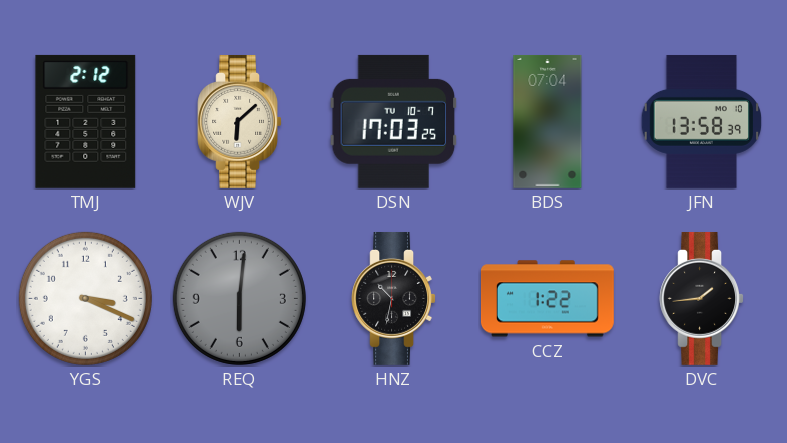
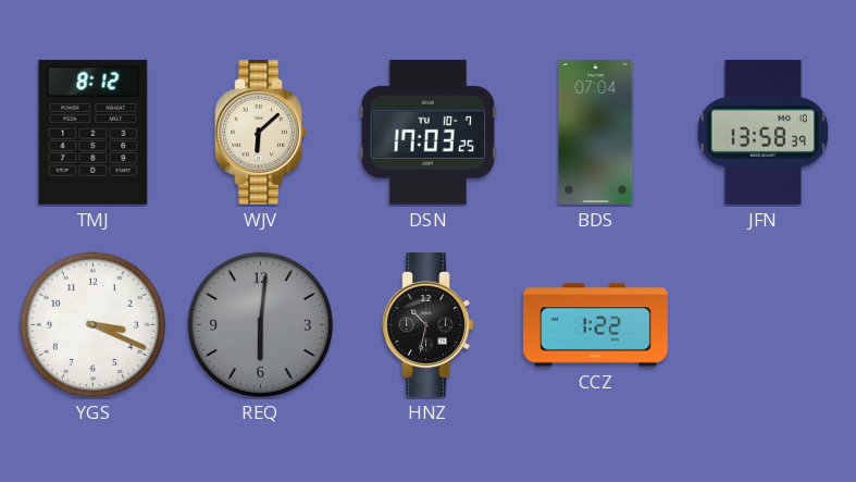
TMJ: 2:12 -> 8:12 (94, 132)
DVC: 1:44 -> none (701, 298)
